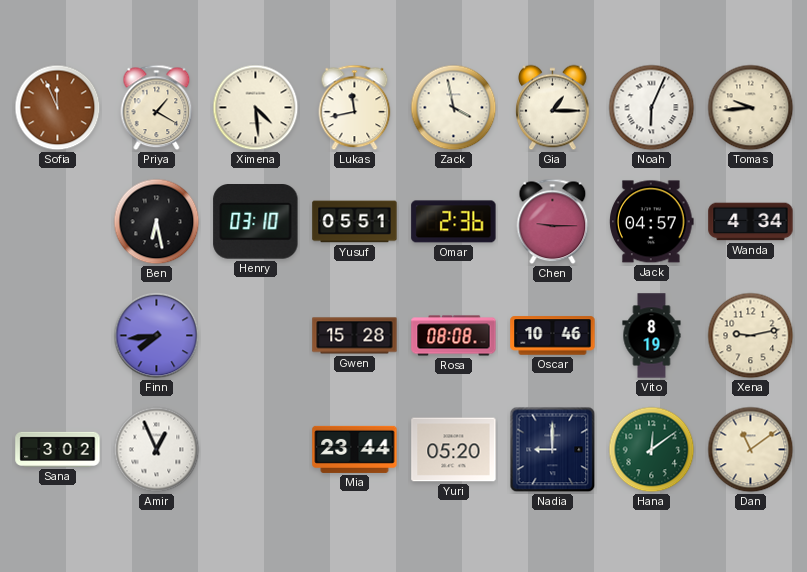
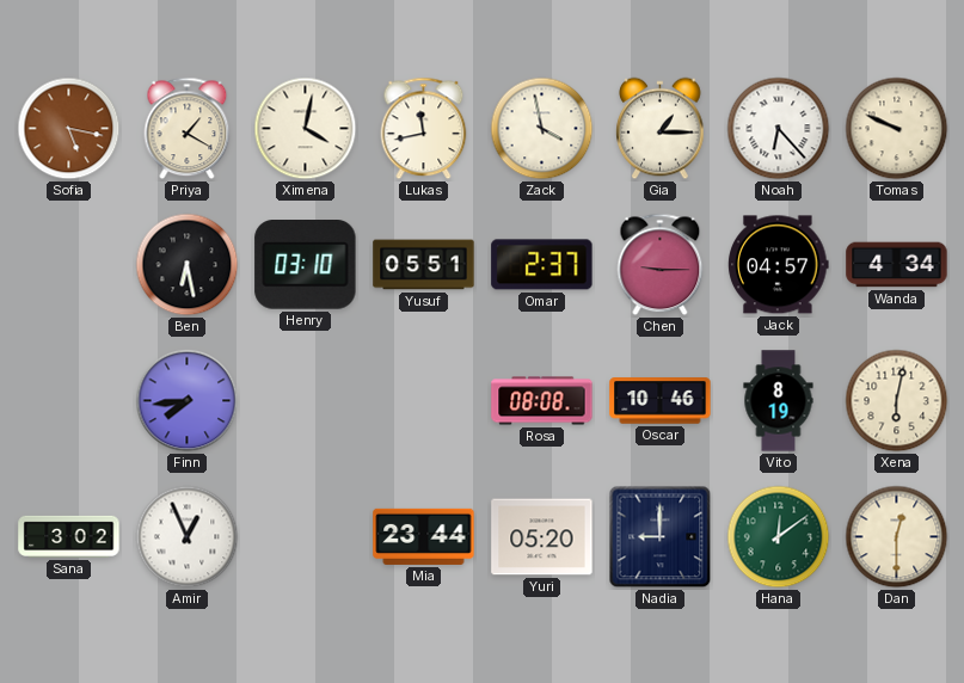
Sofia: 11:56 -> 5:17 (69, 129)
Ximena: 4:29 -> 4:02 (306, 129)
Noah: 6:04 -> 6:23 (779, 129)
Tomas: 9:44 -> 9:49 (897, 129)
Omar: 2:36 -> 2:37 (542, 265)
Gwen: 15:28 -> none (355, 336)
Xena: 9:13 -> 6:02 (897, 401)
Dan: 11:09 -> 12:30 (897, 537)
